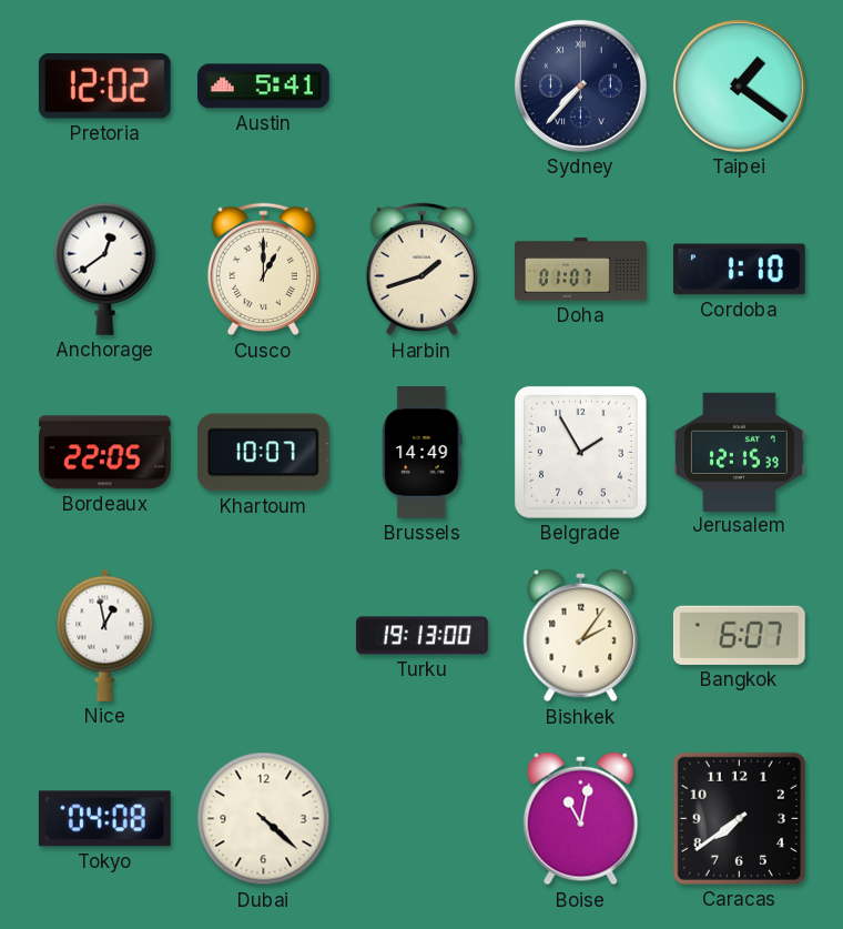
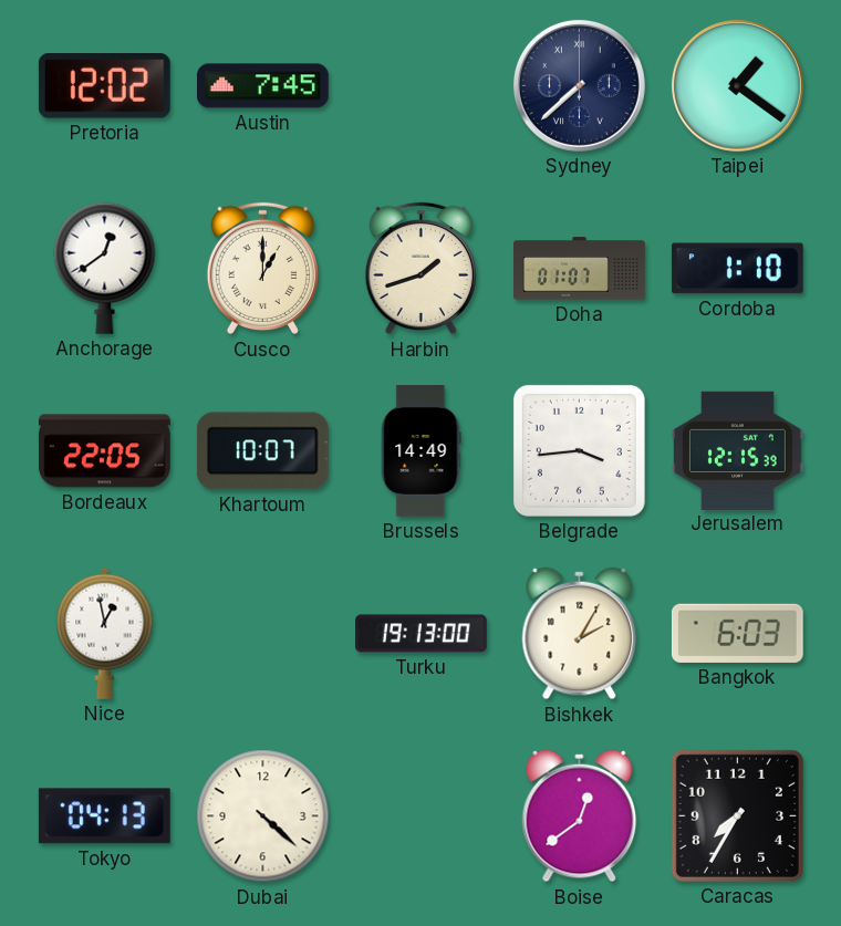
Austin: 5:41 -> 7:45 (262, 86)
Sydney: 7:37 -> 7:38 (579, 85)
Belgrade: 1:55 -> 3:44 (579, 450)
Bishkek: 2:06 -> 2:05 (580, 634)
Bangkok: 6:07 -> 6:03 (737, 633)
Tokyo: 04:08 -> 04:13 (104, 816)
Boise: 11:02 -> 12:39 (580, 816)
Caracas: 7:39 -> 7:35 (737, 815)
